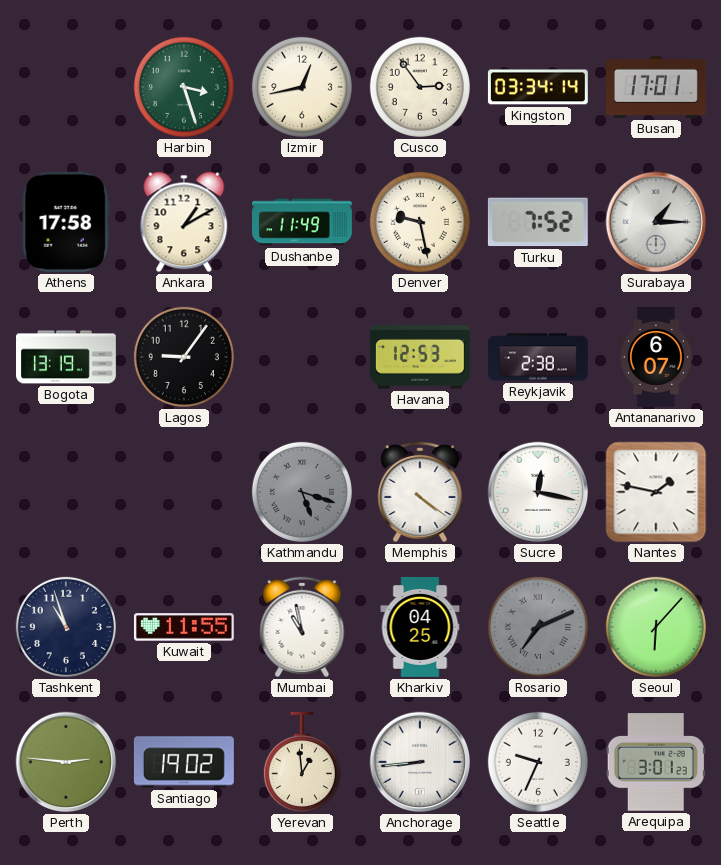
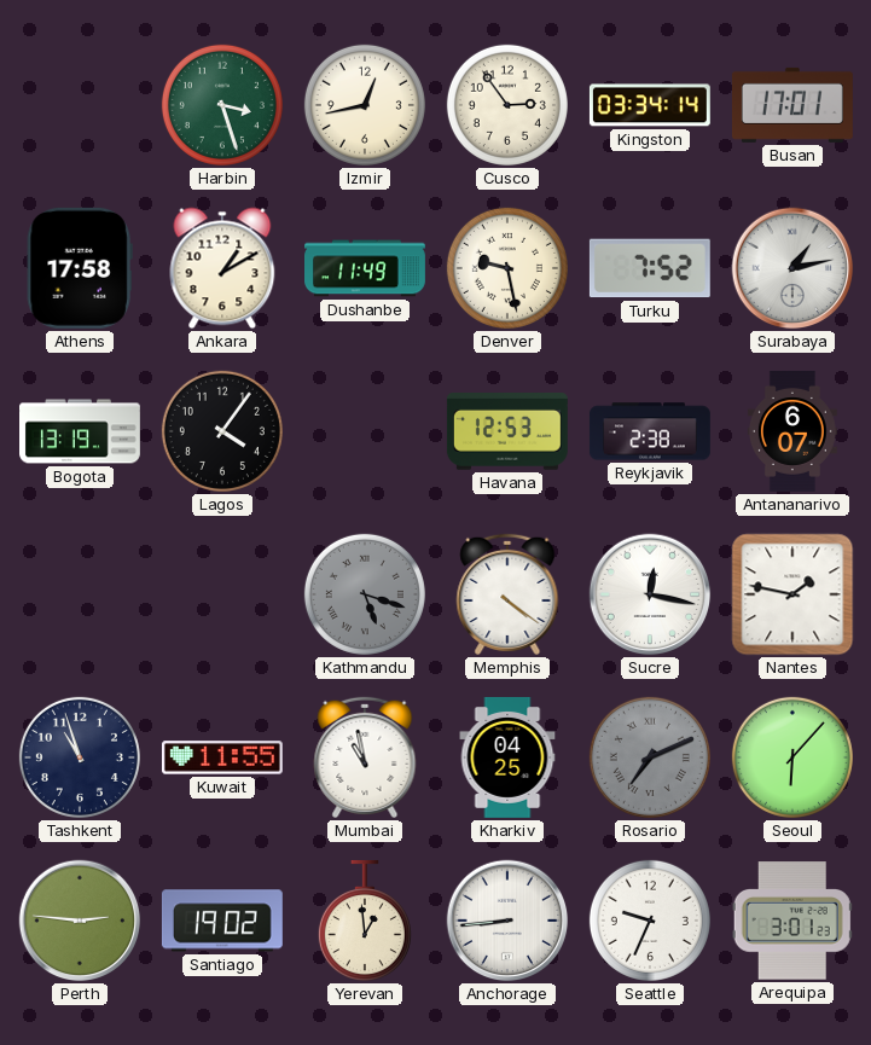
Surabaya: 1:15 -> 1:13 (792, 268)
Lagos: 9:06 -> 4:06 (222, 431)
